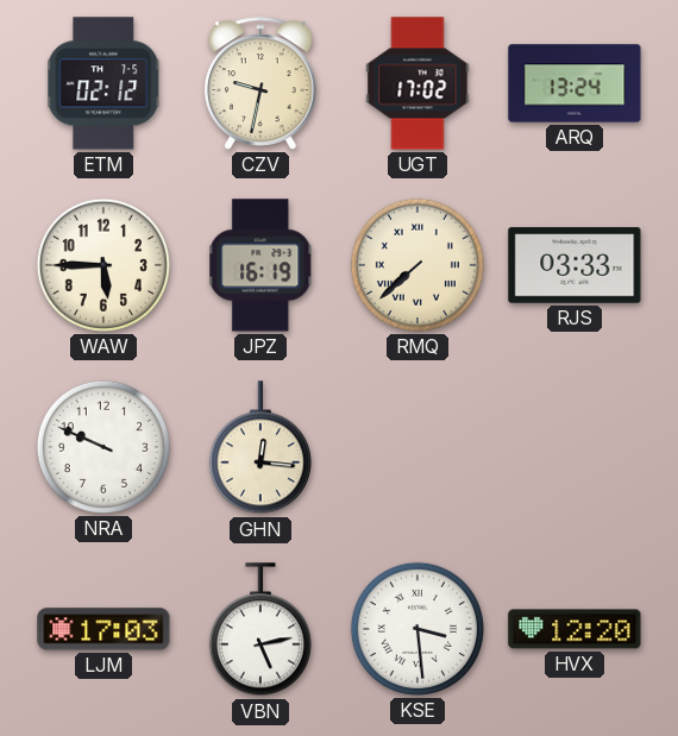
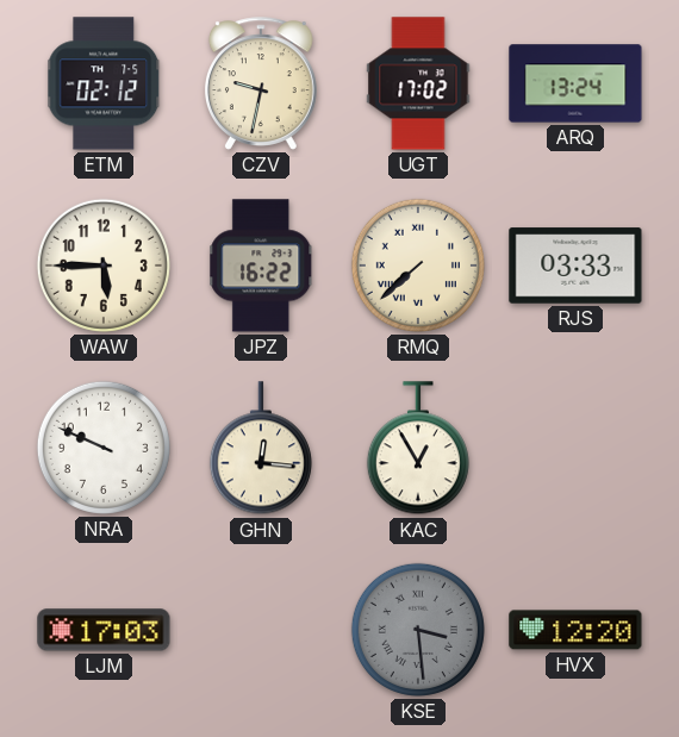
JPZ: 16:19 -> 16:22 (261, 266)
KAC: none -> 12:55 (418, 449)
VBN: 5:13 -> none (260, 630)
KSE dial: white -> grey (418, 630)
